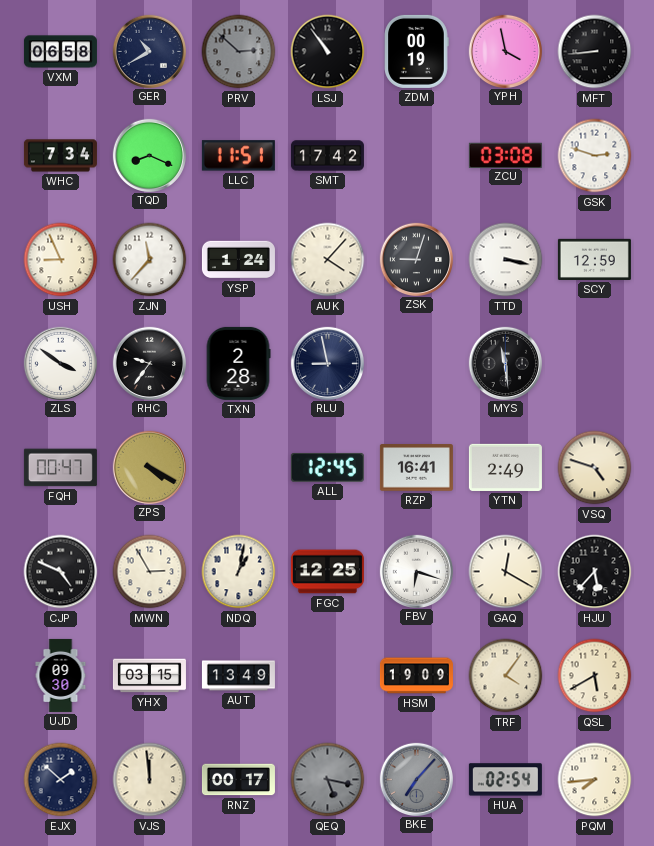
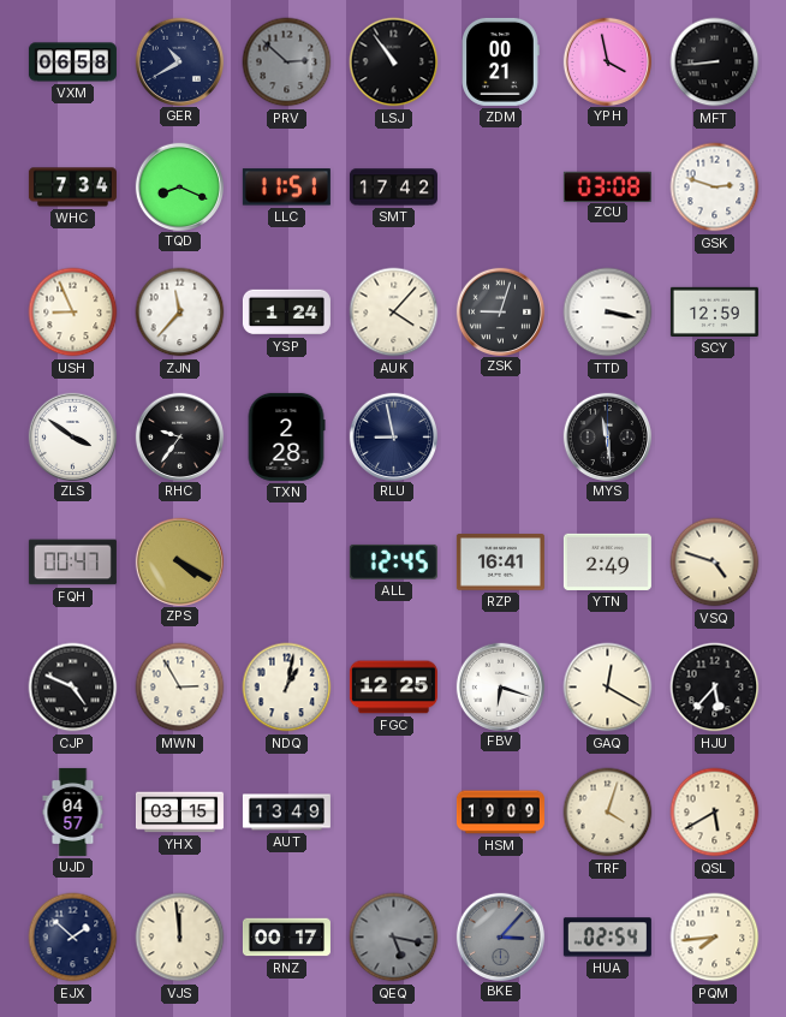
ZDM: 00:19 -> 00:21 (500, 61)
UJD: 09:30 -> 04:57 (73, 811)
TRF: 4:06 -> 4:03 (608, 813)
BKE: 7:07 -> 3:07 (500, 936)
